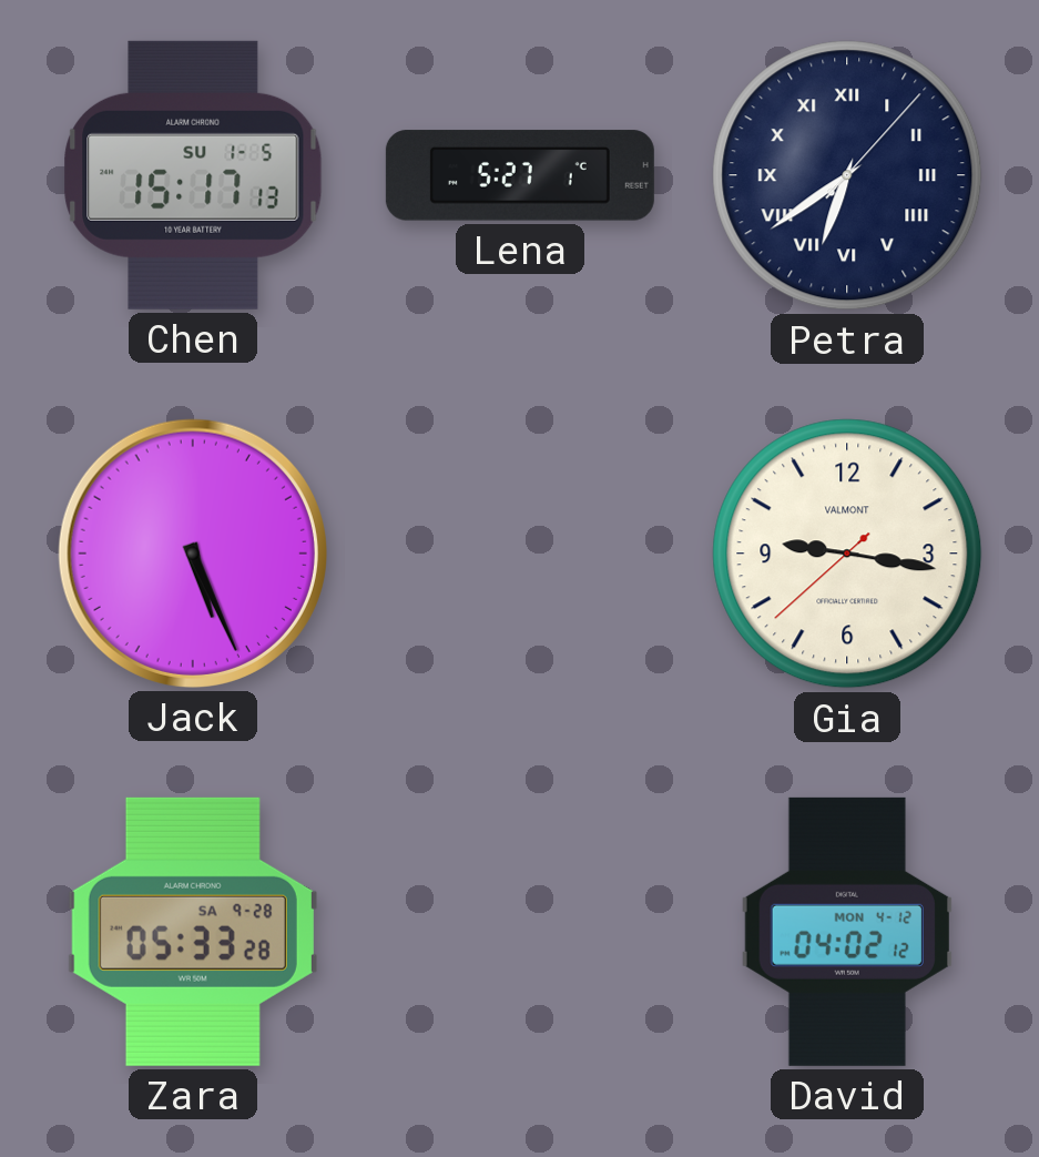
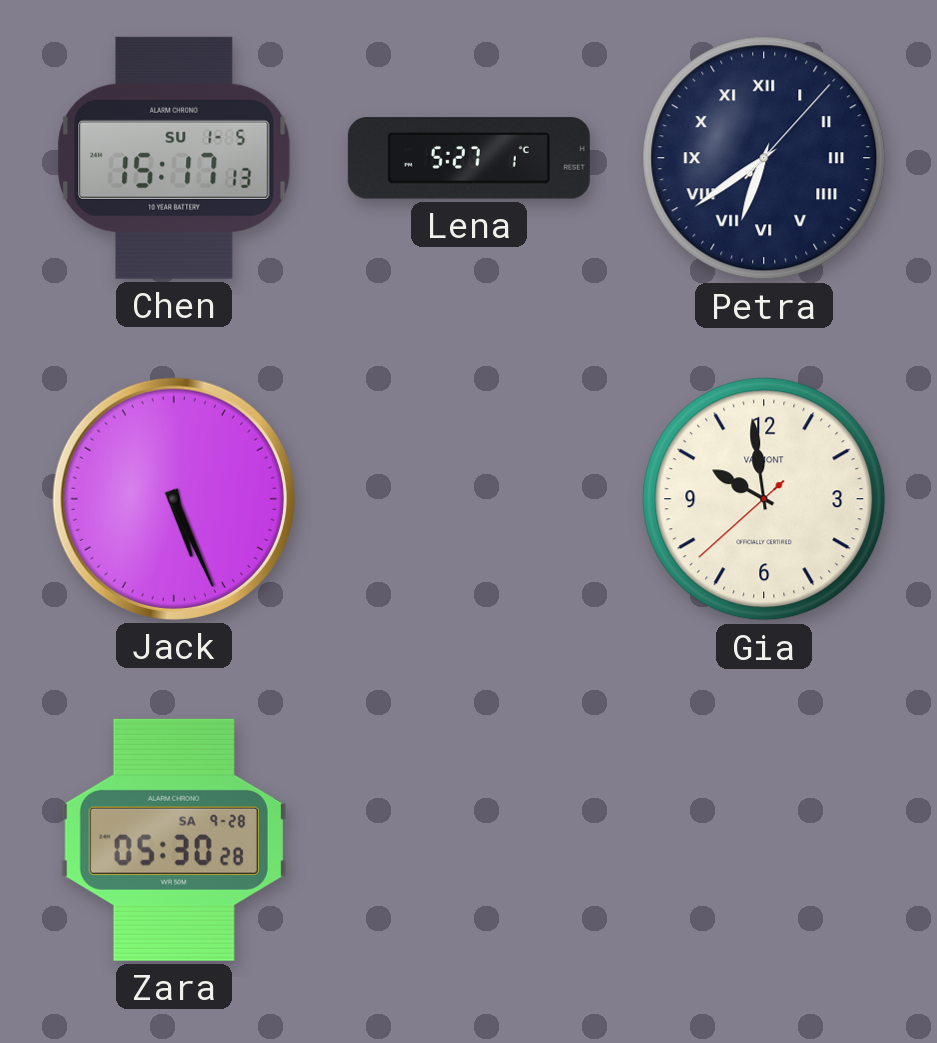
Gia: 9:16 -> 9:58 (764, 499)
Zara: 05:33 -> 05:30 (174, 840)
David: 04:02 -> none (847, 932)
